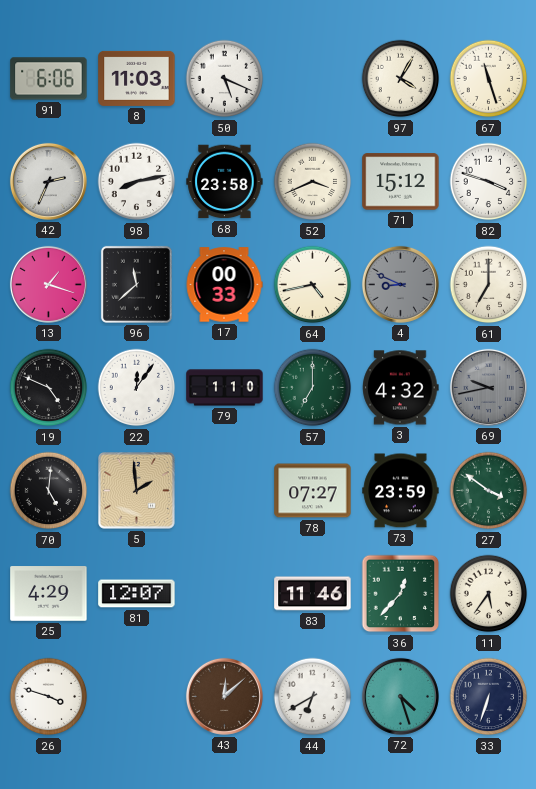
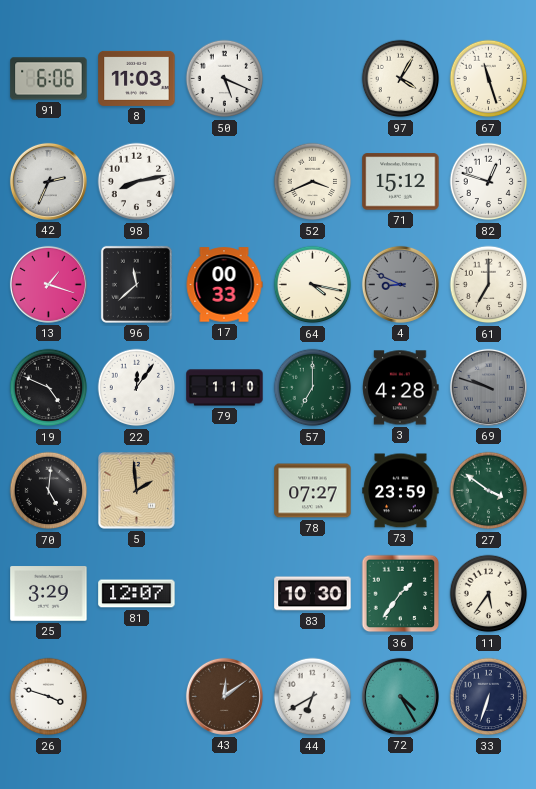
68: 23:58 -> none (225, 182)
82: 3:48 -> 12:48 (489, 182)
64: 4:43 -> 4:17 (313, 285)
3: 4:32 -> 4:28 (401, 388)
69: 9:43 -> 9:48 (488, 387)
25: 4:29 -> 3:29 (49, 594)
83: 11:46 -> 10:30 (313, 594)
36: 12:37 -> 1:36 (401, 594)
43: 12:08 -> 12:09 (224, 696)
72: 4:27 -> 4:25 (400, 696)
